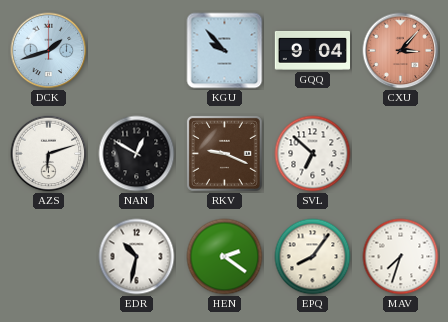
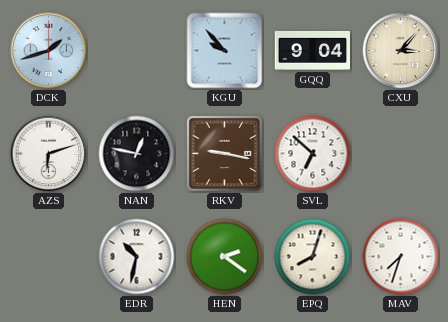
CXU dial: salmon -> cream (401, 51)
NAN: 12:50 -> 12:47 (137, 154)
RKV: 9:19 -> 9:17 (224, 153)
EPQ: 8:06 -> 8:03 (313, 257)
